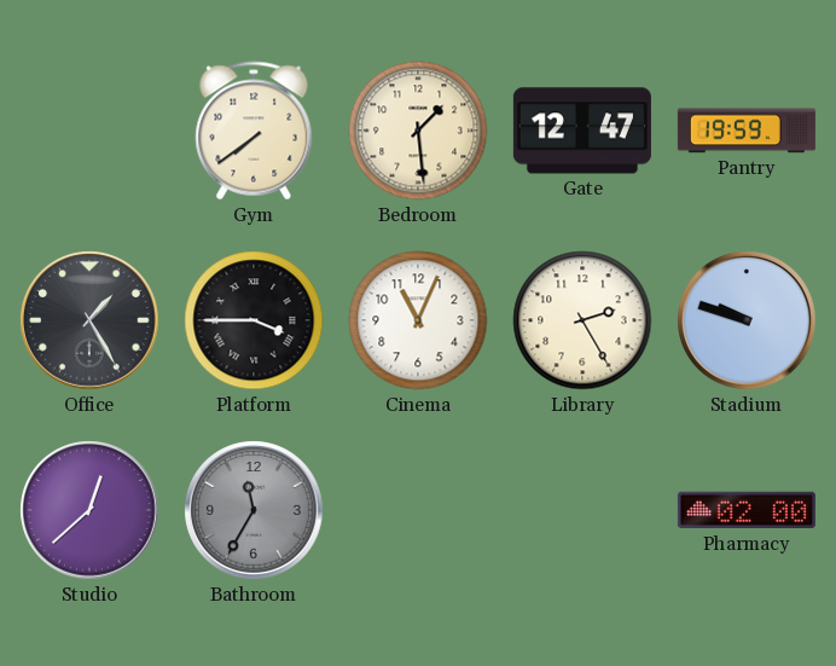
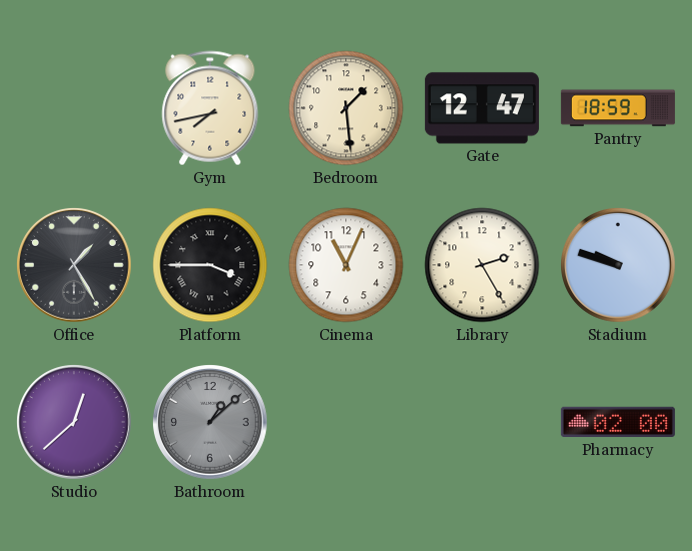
Gym: 7:39 -> 7:43 (210, 108)
Pantry: 19:59 -> 18:59 (618, 108)
Bathroom: 11:35 -> 1:08 (210, 422)
